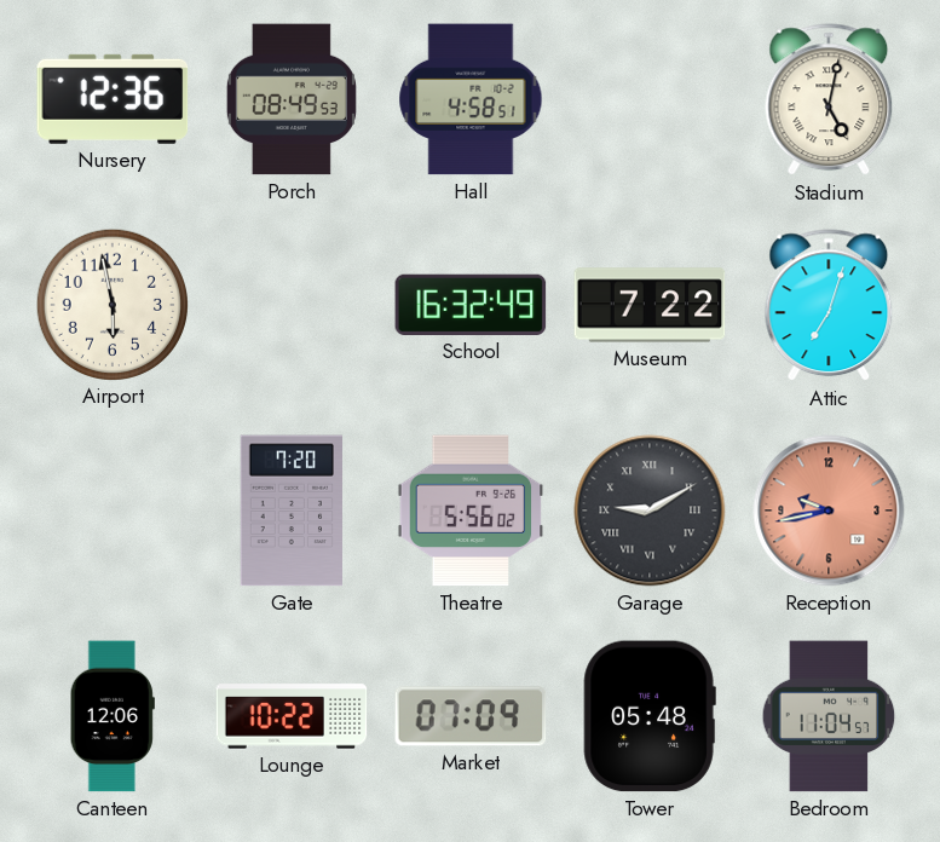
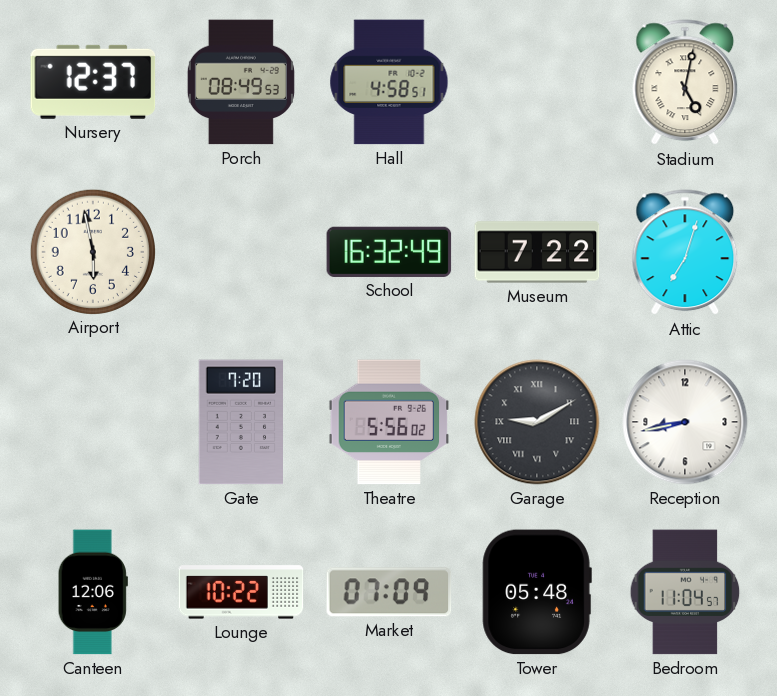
Nursery: 12:36 -> 12:37 (93, 82)
Reception: 9:43 -> 8:43 (685, 422)
Reception dial: salmon -> white (685, 422)
